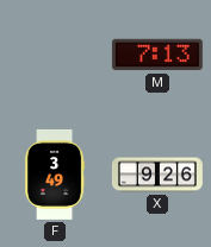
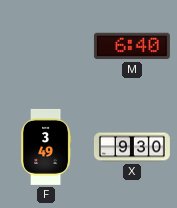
M: 7:13 -> 6:40 (132, 46)
X: 9:26 -> 9:30 (132, 147)
